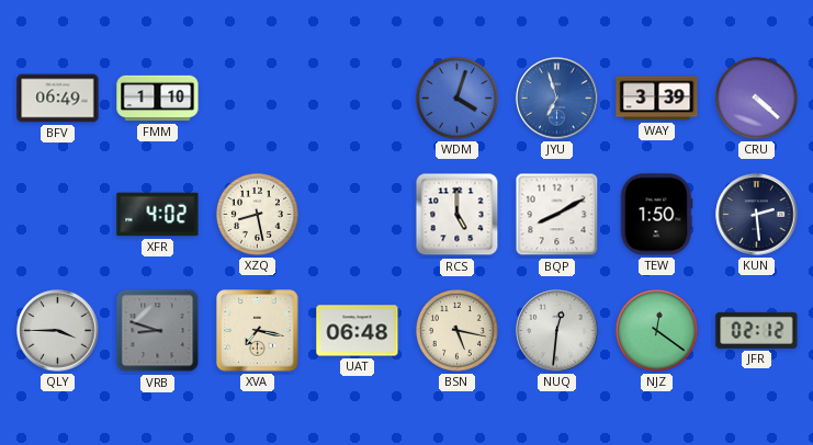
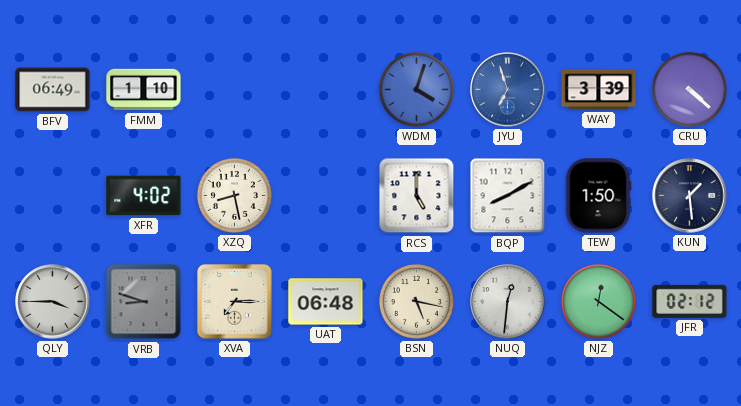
KUN: 2:29 -> 1:29 (690, 196)
XVA: 7:17 -> 7:15 (235, 302)
